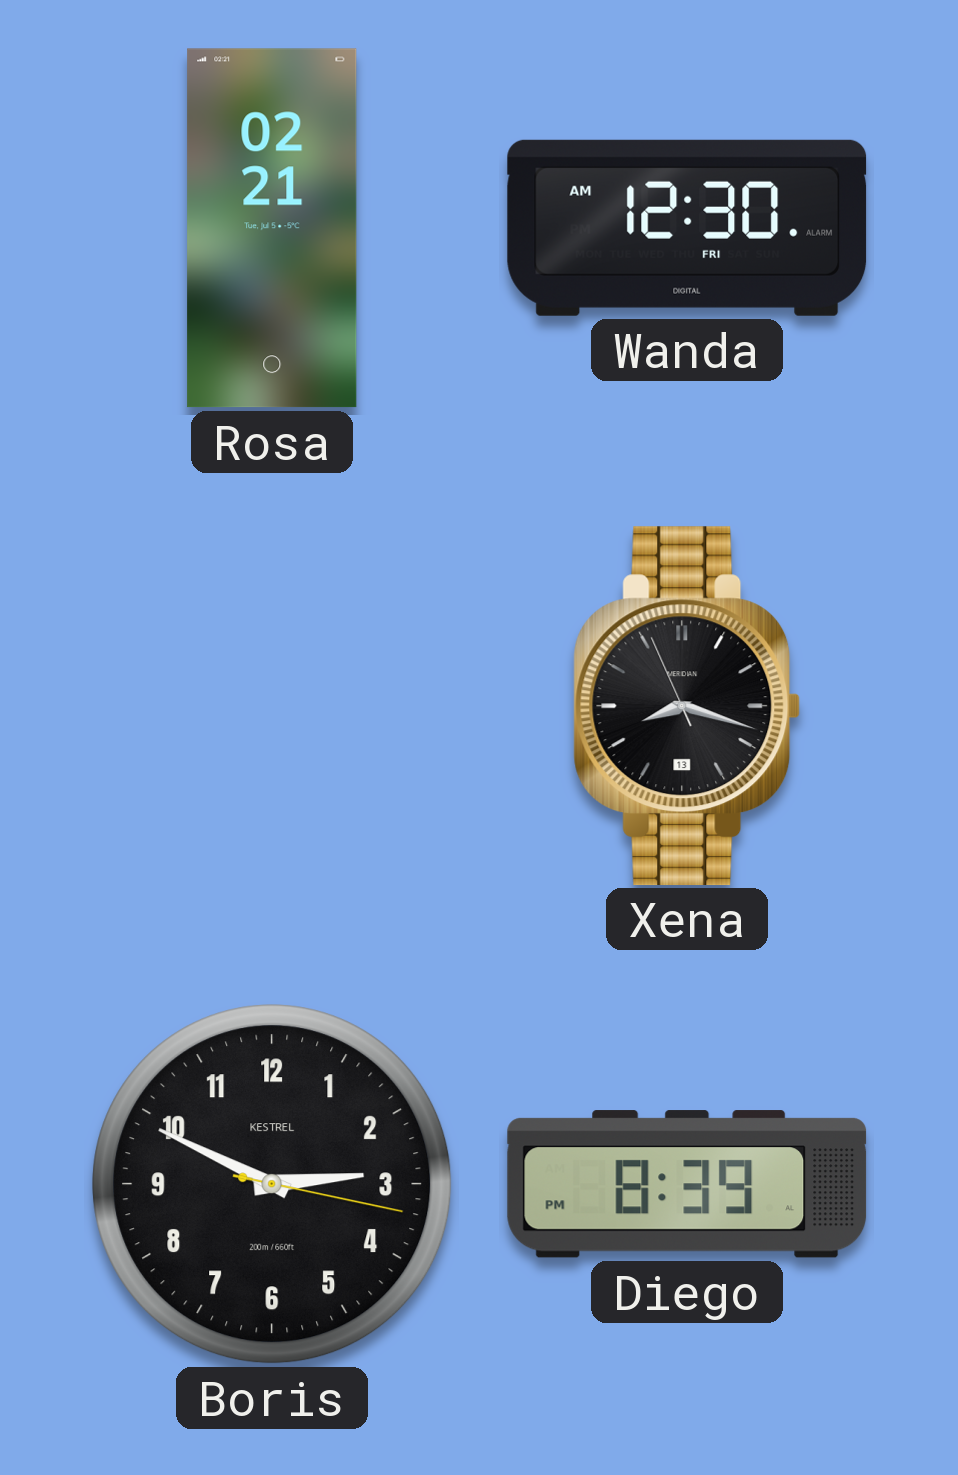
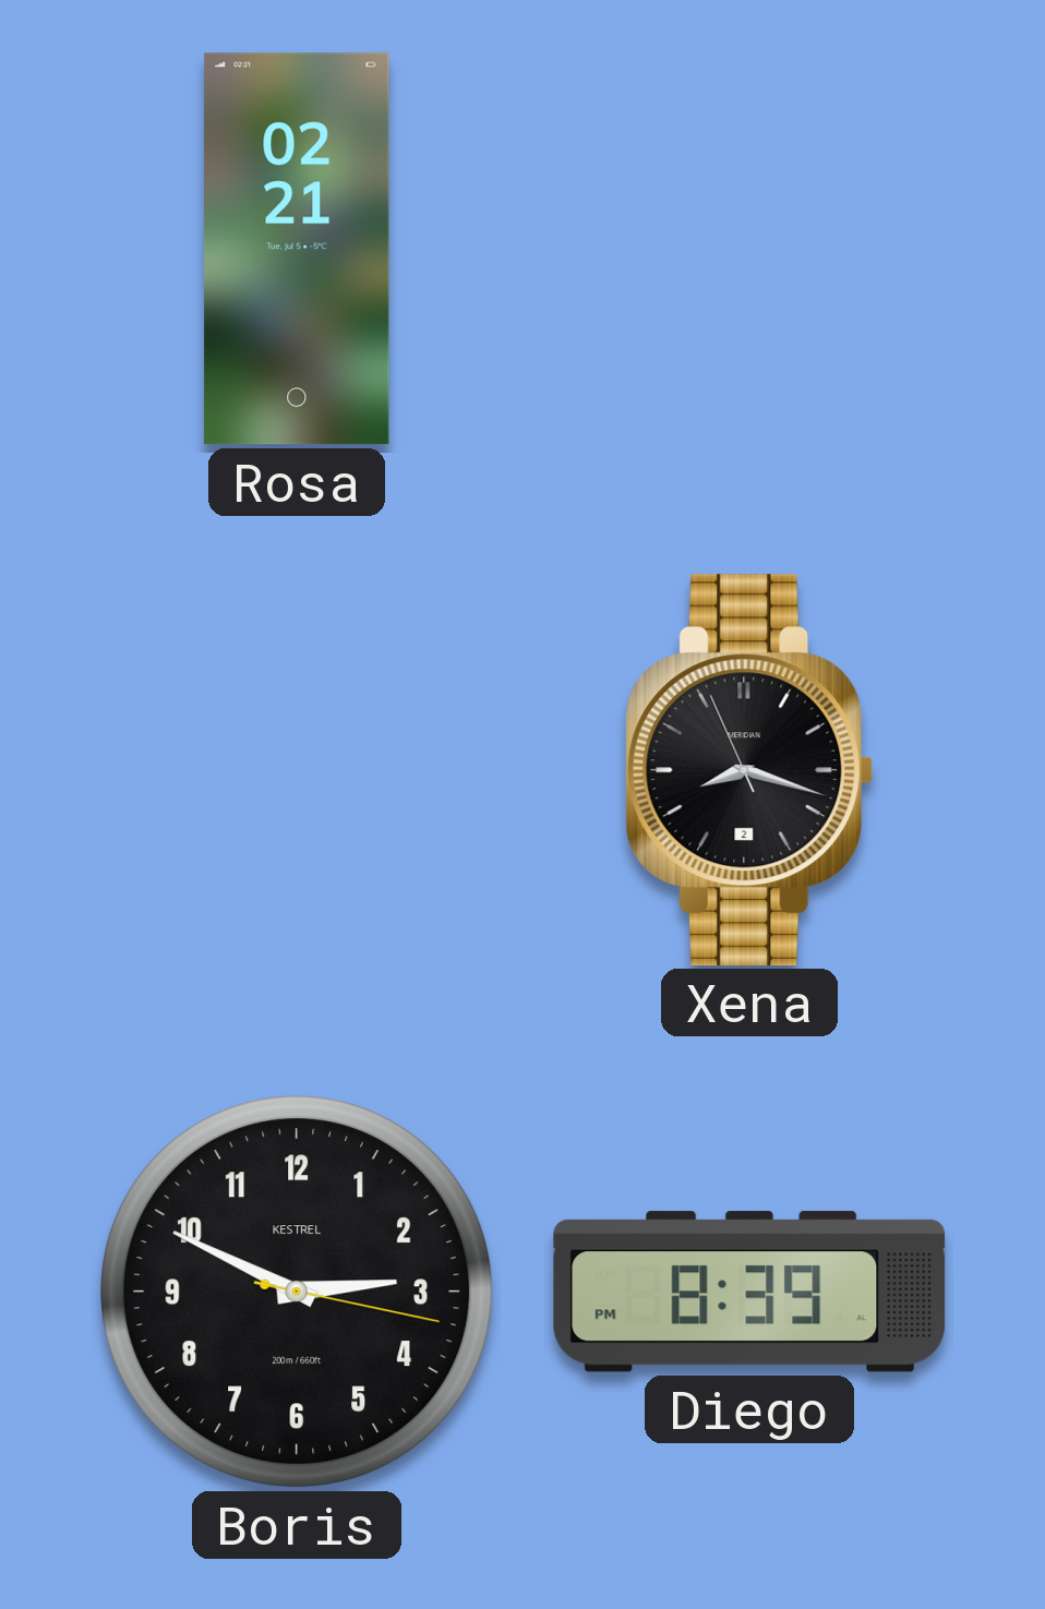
Wanda: 12:30 -> none (687, 228)
Xena date: 13 -> 2 (749, 770)
